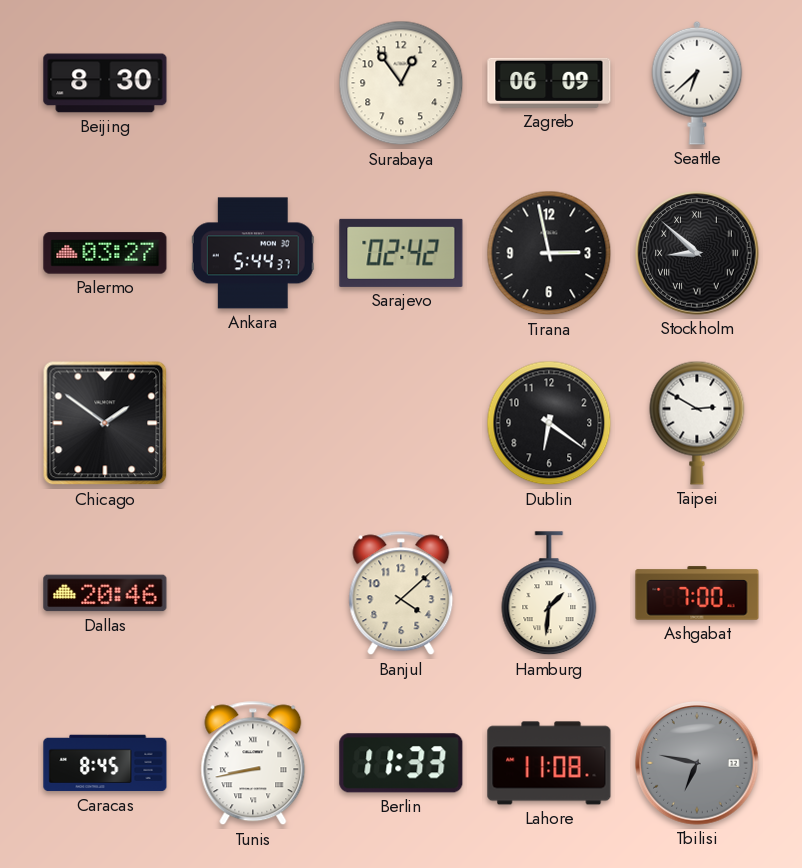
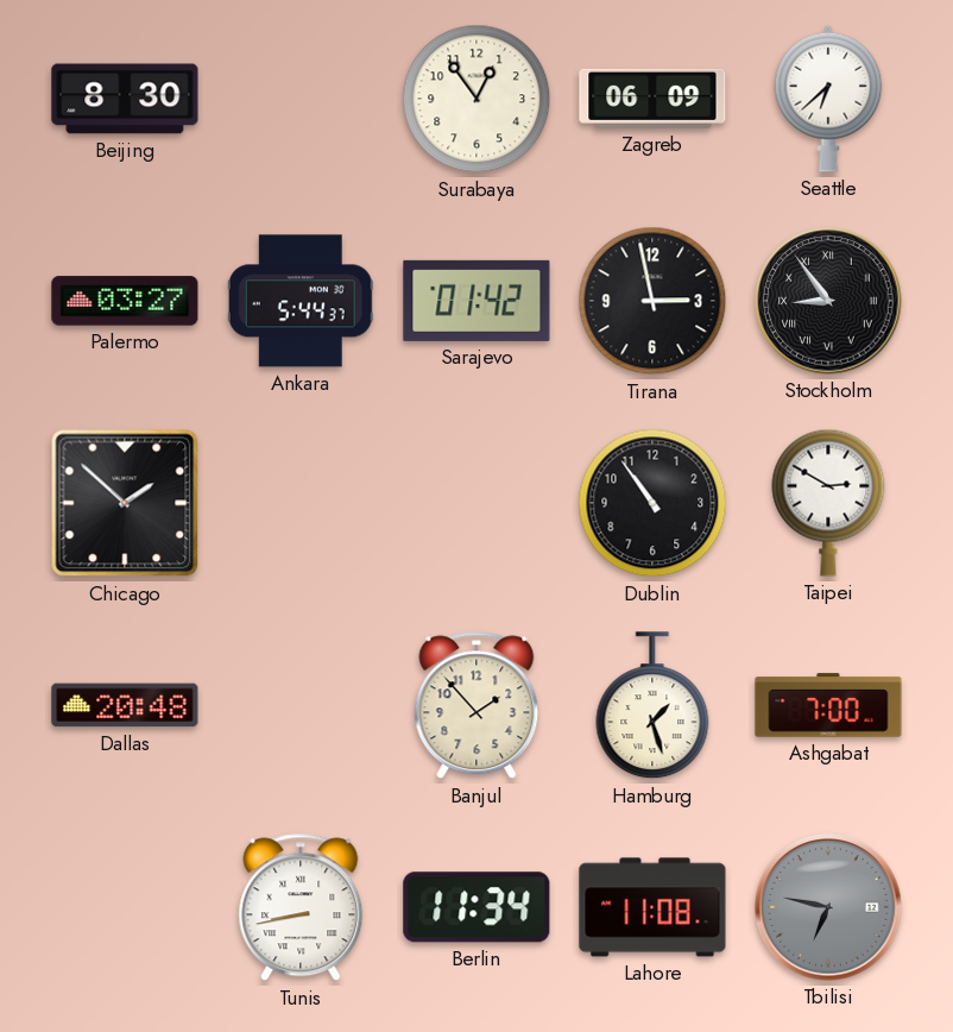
Sarajevo: 02:42 -> 01:42 (476, 301)
Stockholm: 8:52 -> 8:54 (828, 301)
Chicago: 1:51 -> 1:52 (125, 503)
Dublin: 6:21 -> 10:54 (652, 503)
Dallas: 20:46 -> 20:48 (125, 705)
Banjul: 4:08 -> 1:53 (476, 705)
Hamburg: 1:31 -> 1:27 (652, 706)
Caracas: 8:45 -> none (105, 763)
Berlin: 11:33 -> 11:34 (476, 907)
